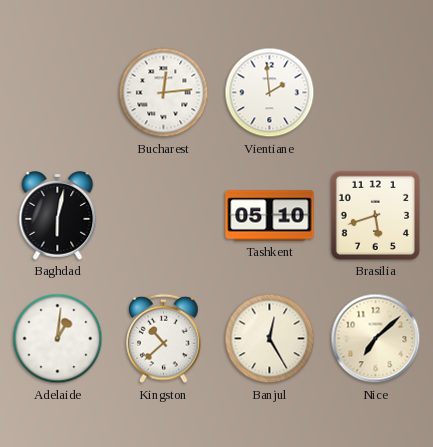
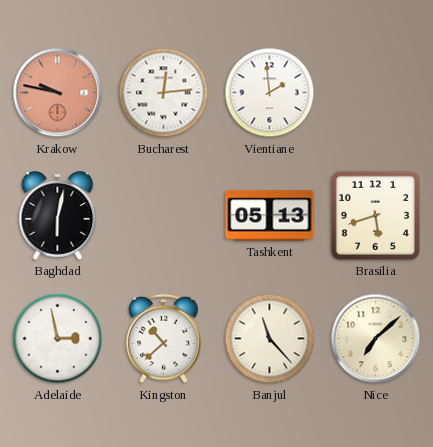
Krakow: none -> 9:47 (58, 93)
Tashkent: 05:10 -> 05:13 (270, 216)
Adelaide: 1:01 -> 2:58 (58, 339)
Banjul: 12:25 -> 11:23 (270, 339)
